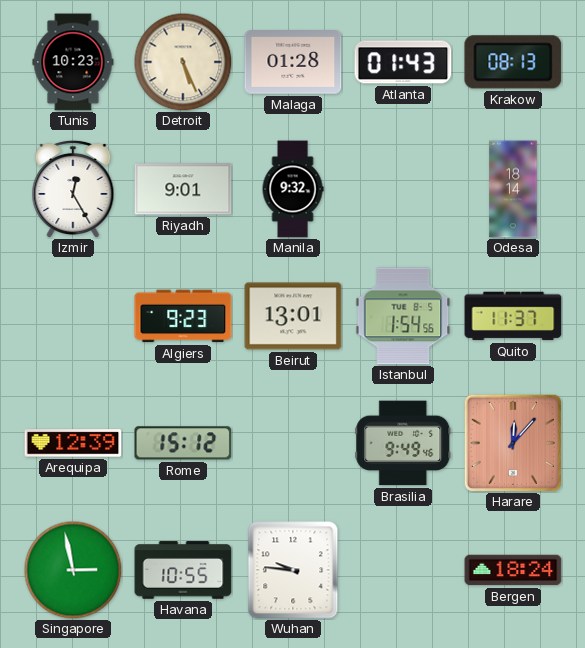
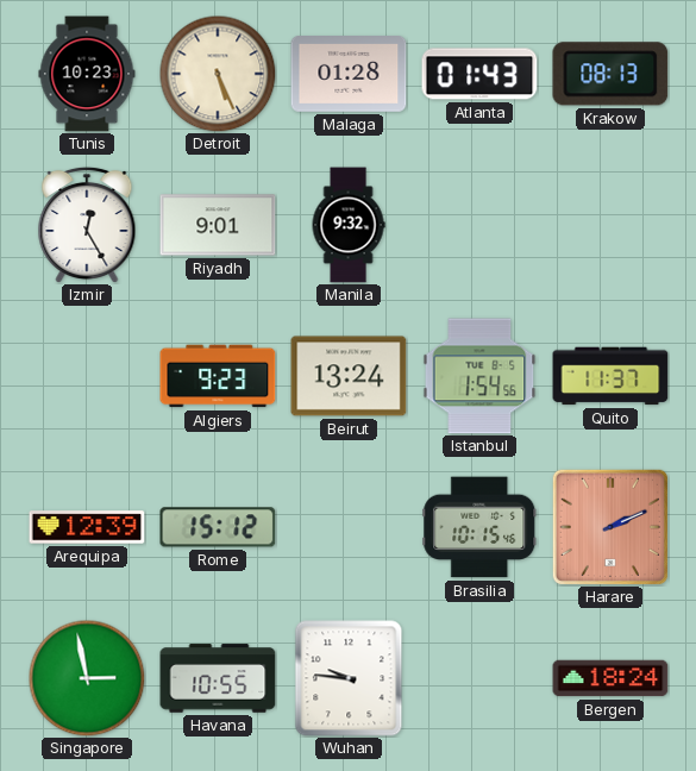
Odesa: 18:14 -> none (513, 189)
Beirut: 13:01 -> 13:24 (349, 376)
Brasilia: 9:49 -> 10:15 (479, 527)
Harare: 12:07 -> 2:11 (609, 526)
